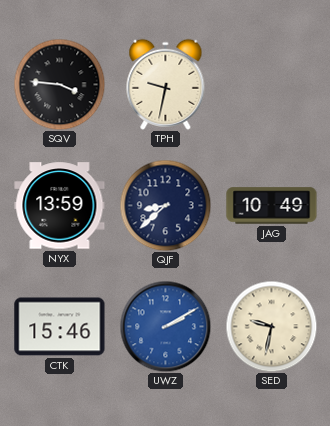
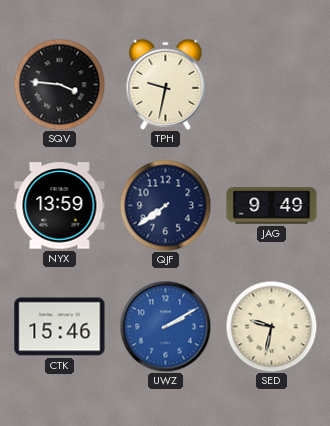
QJF: 8:38 -> 7:39 (165, 205)
JAG: 10:49 -> 9:49 (272, 206)
